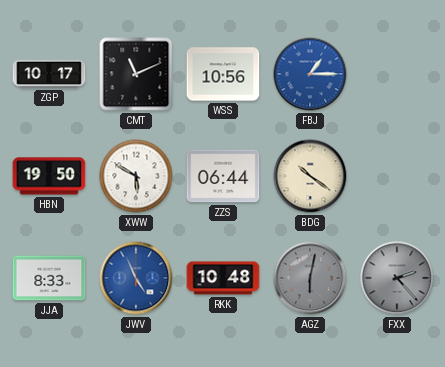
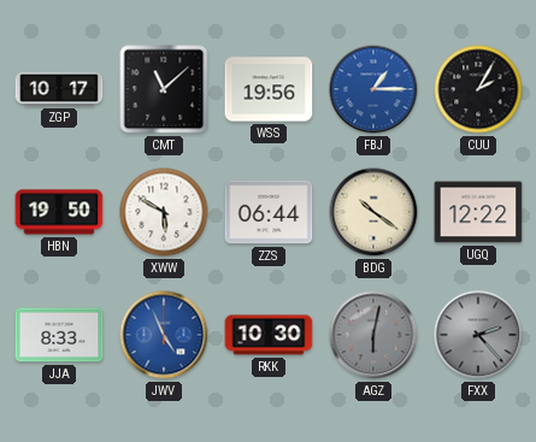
CMT: 11:11 -> 11:08 (164, 89)
WSS: 10:56 -> 19:56 (269, 89)
CUU: none -> 2:05 (478, 89)
UGQ: none -> 12:22 (478, 212)
RKK: 10:48 -> 10:30 (269, 335)
